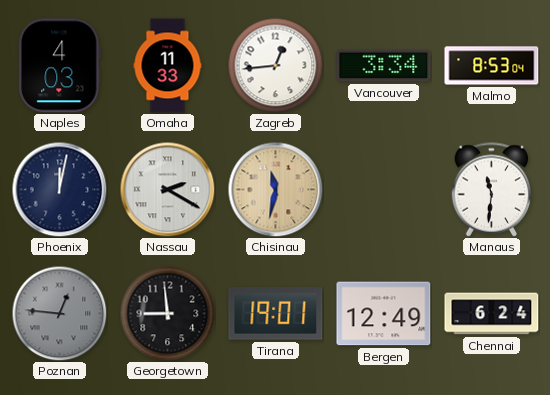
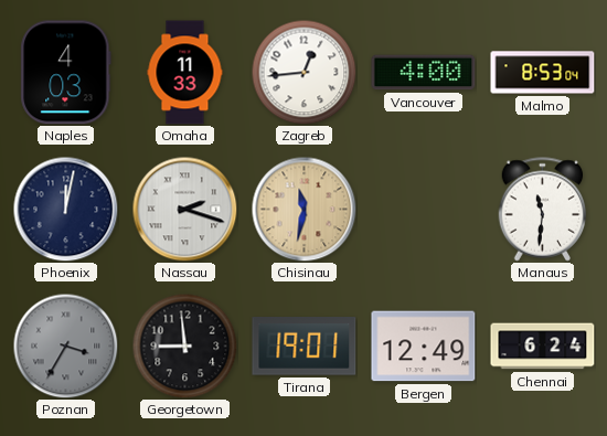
Vancouver: 3:34 -> 4:00 (424, 73)
Nassau: 2:20 -> 2:18 (184, 209)
Poznan: 12:46 -> 3:35 (65, 345)
